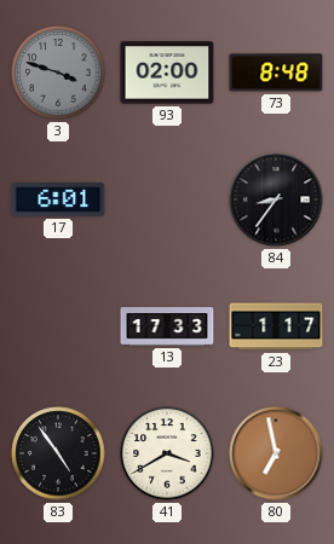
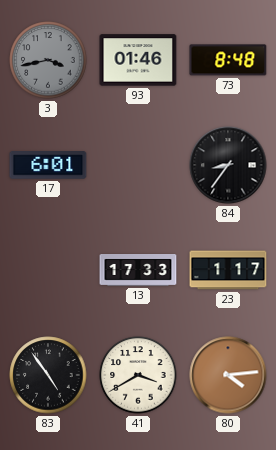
3: 3:48 -> 3:43 (48, 60)
93: 02:00 -> 01:46 (138, 60)
80: 6:58 -> 4:14 (228, 375)
